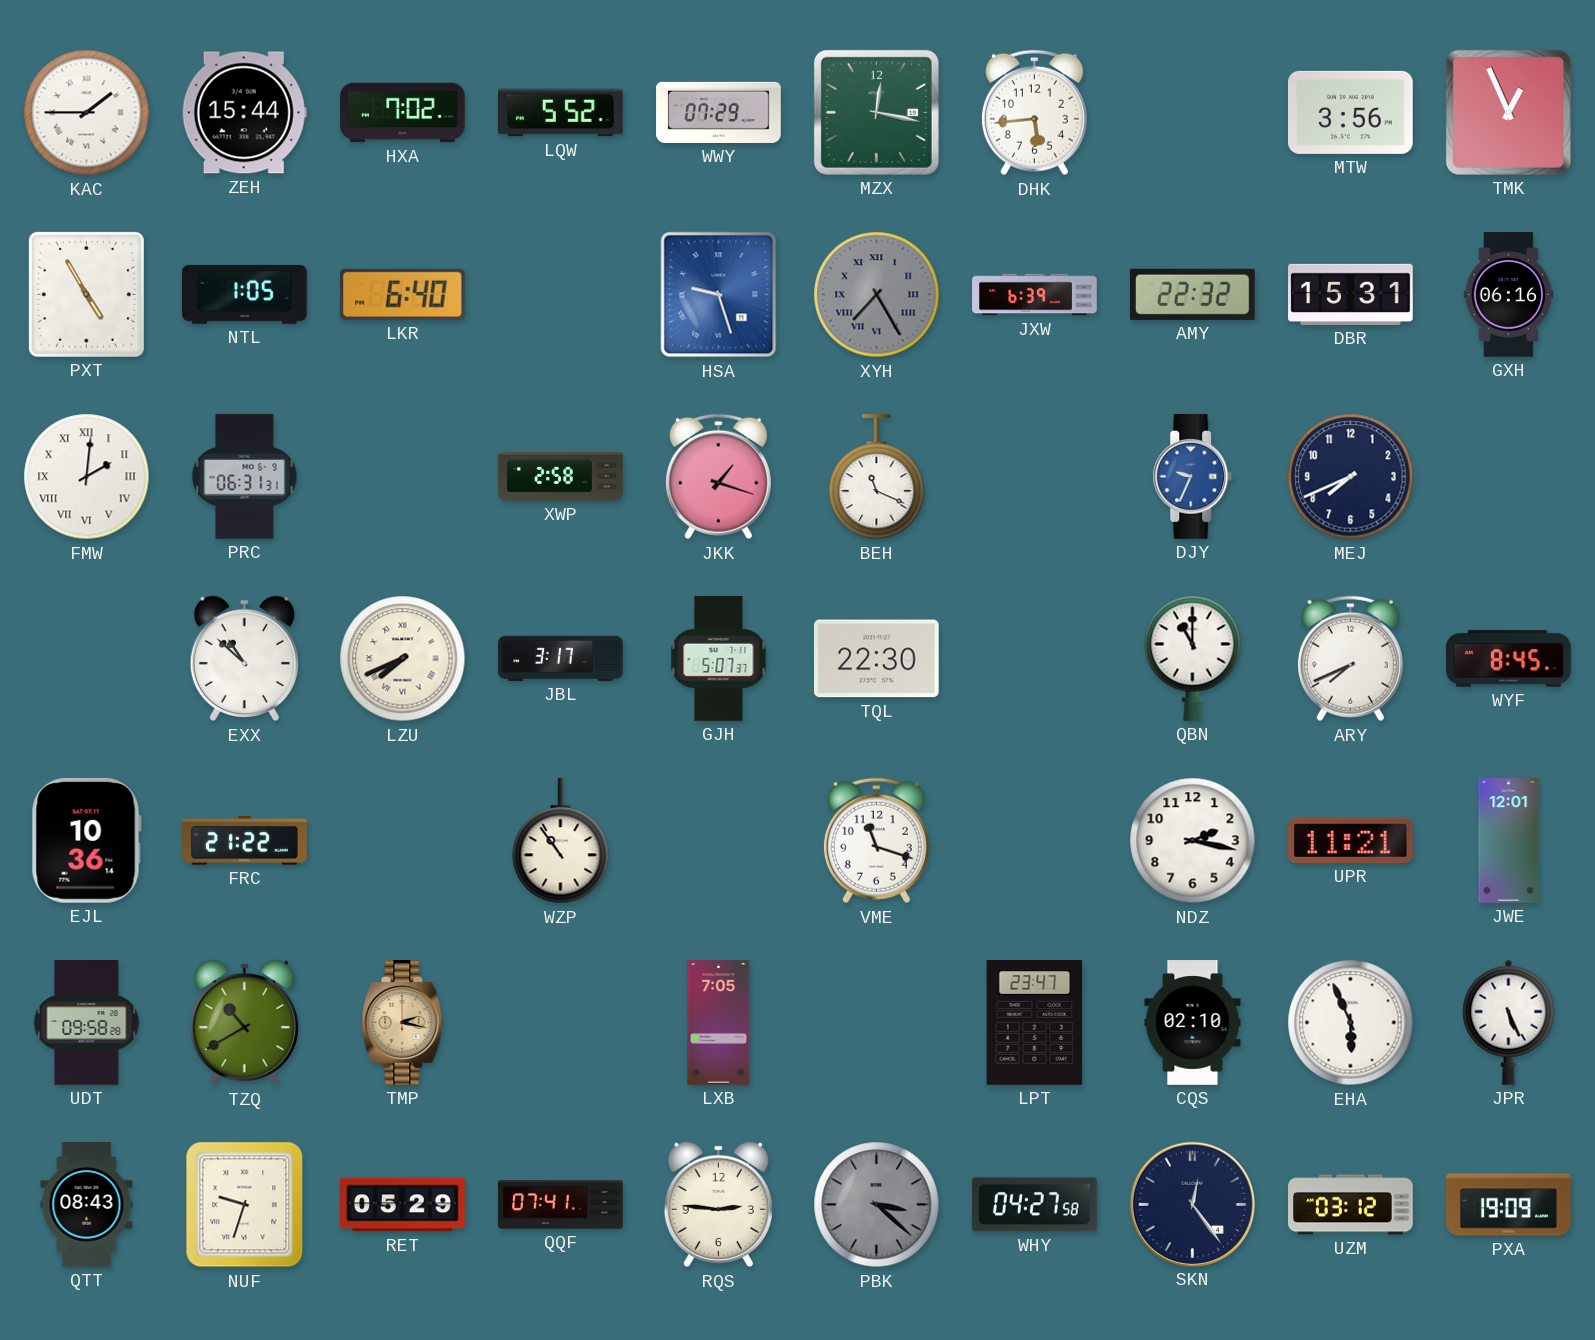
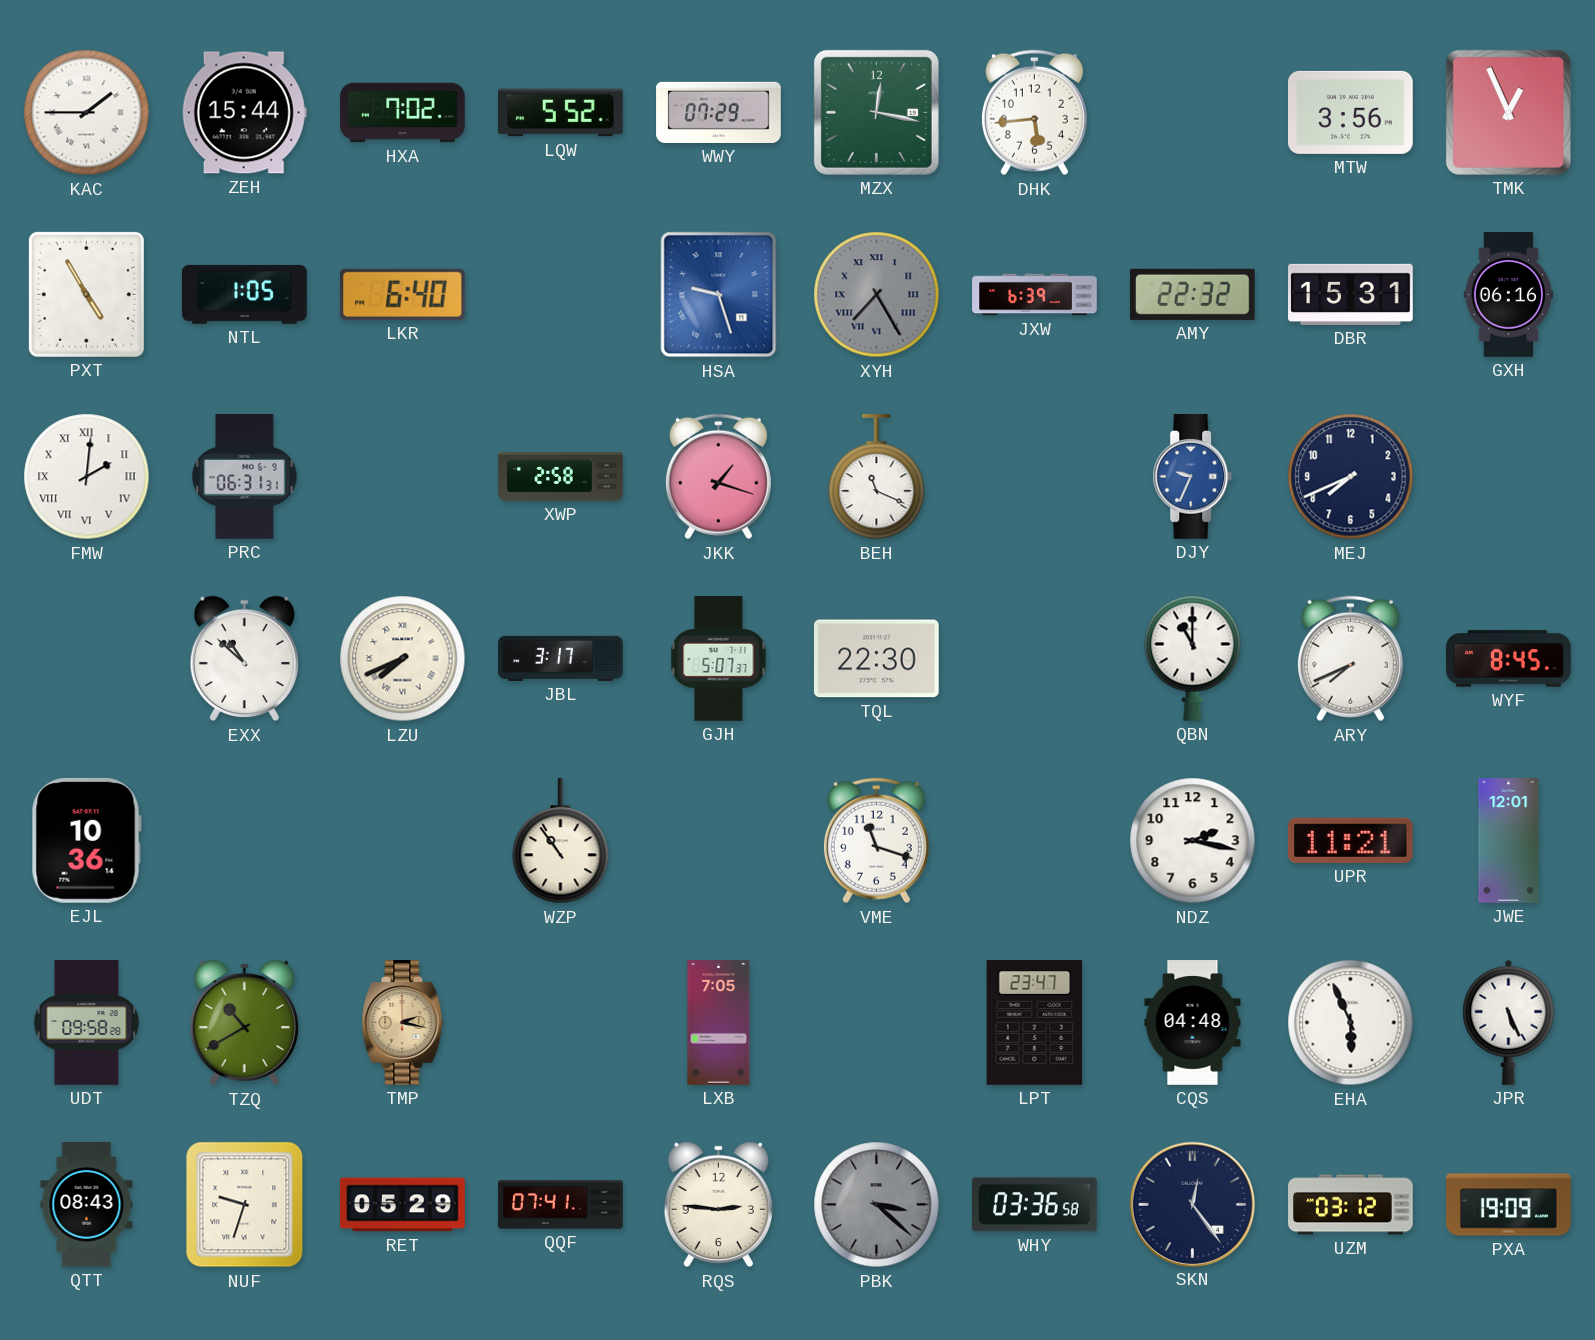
FRC: 21:22 -> none (245, 841)
CQS: 02:10 -> 04:48 (1193, 1023)
WHY: 04:27 -> 03:36 (1035, 1205)
